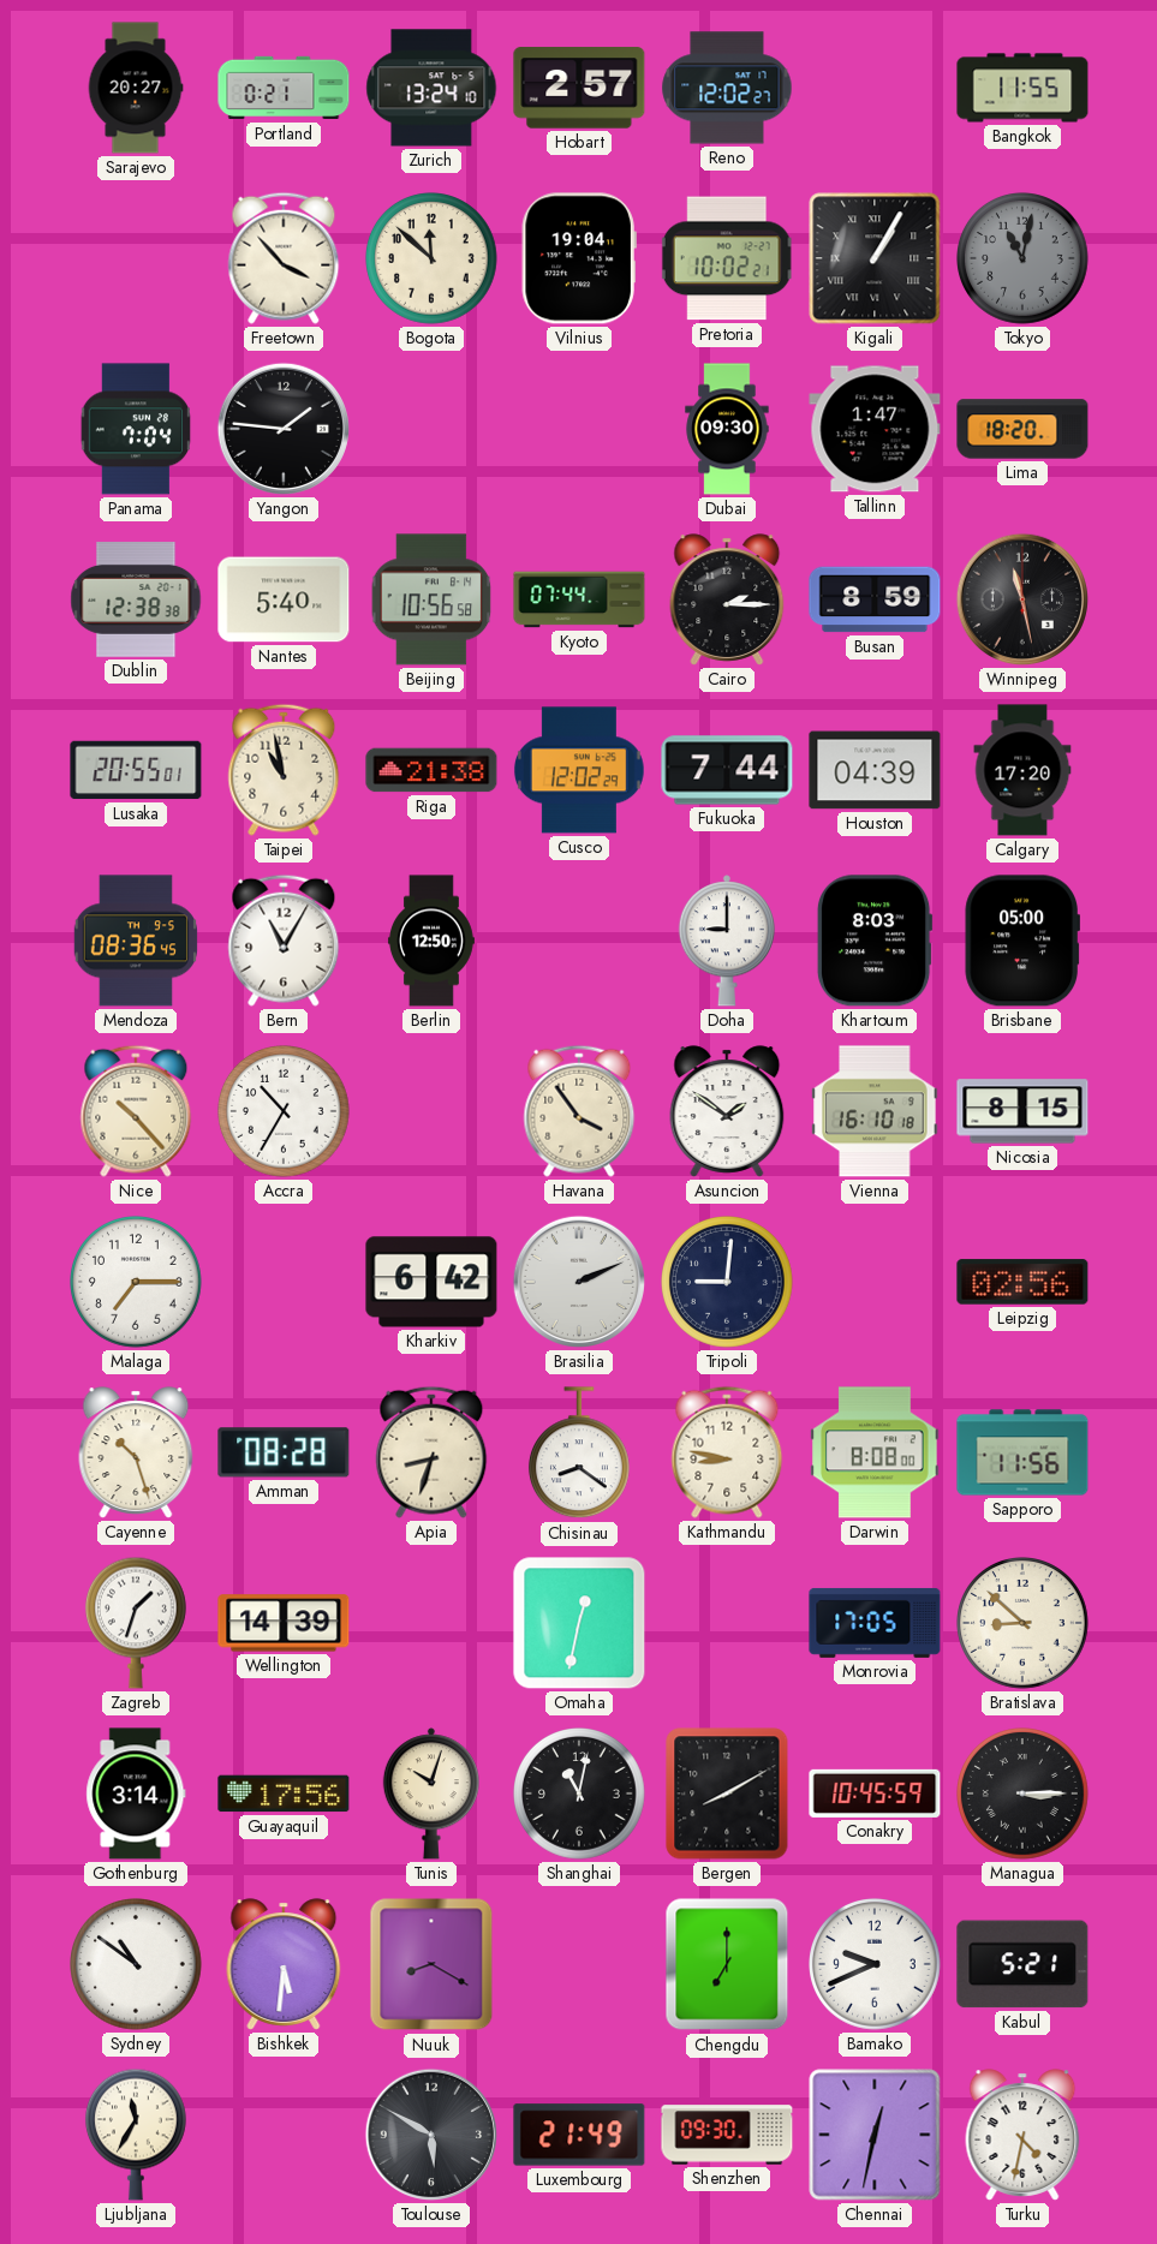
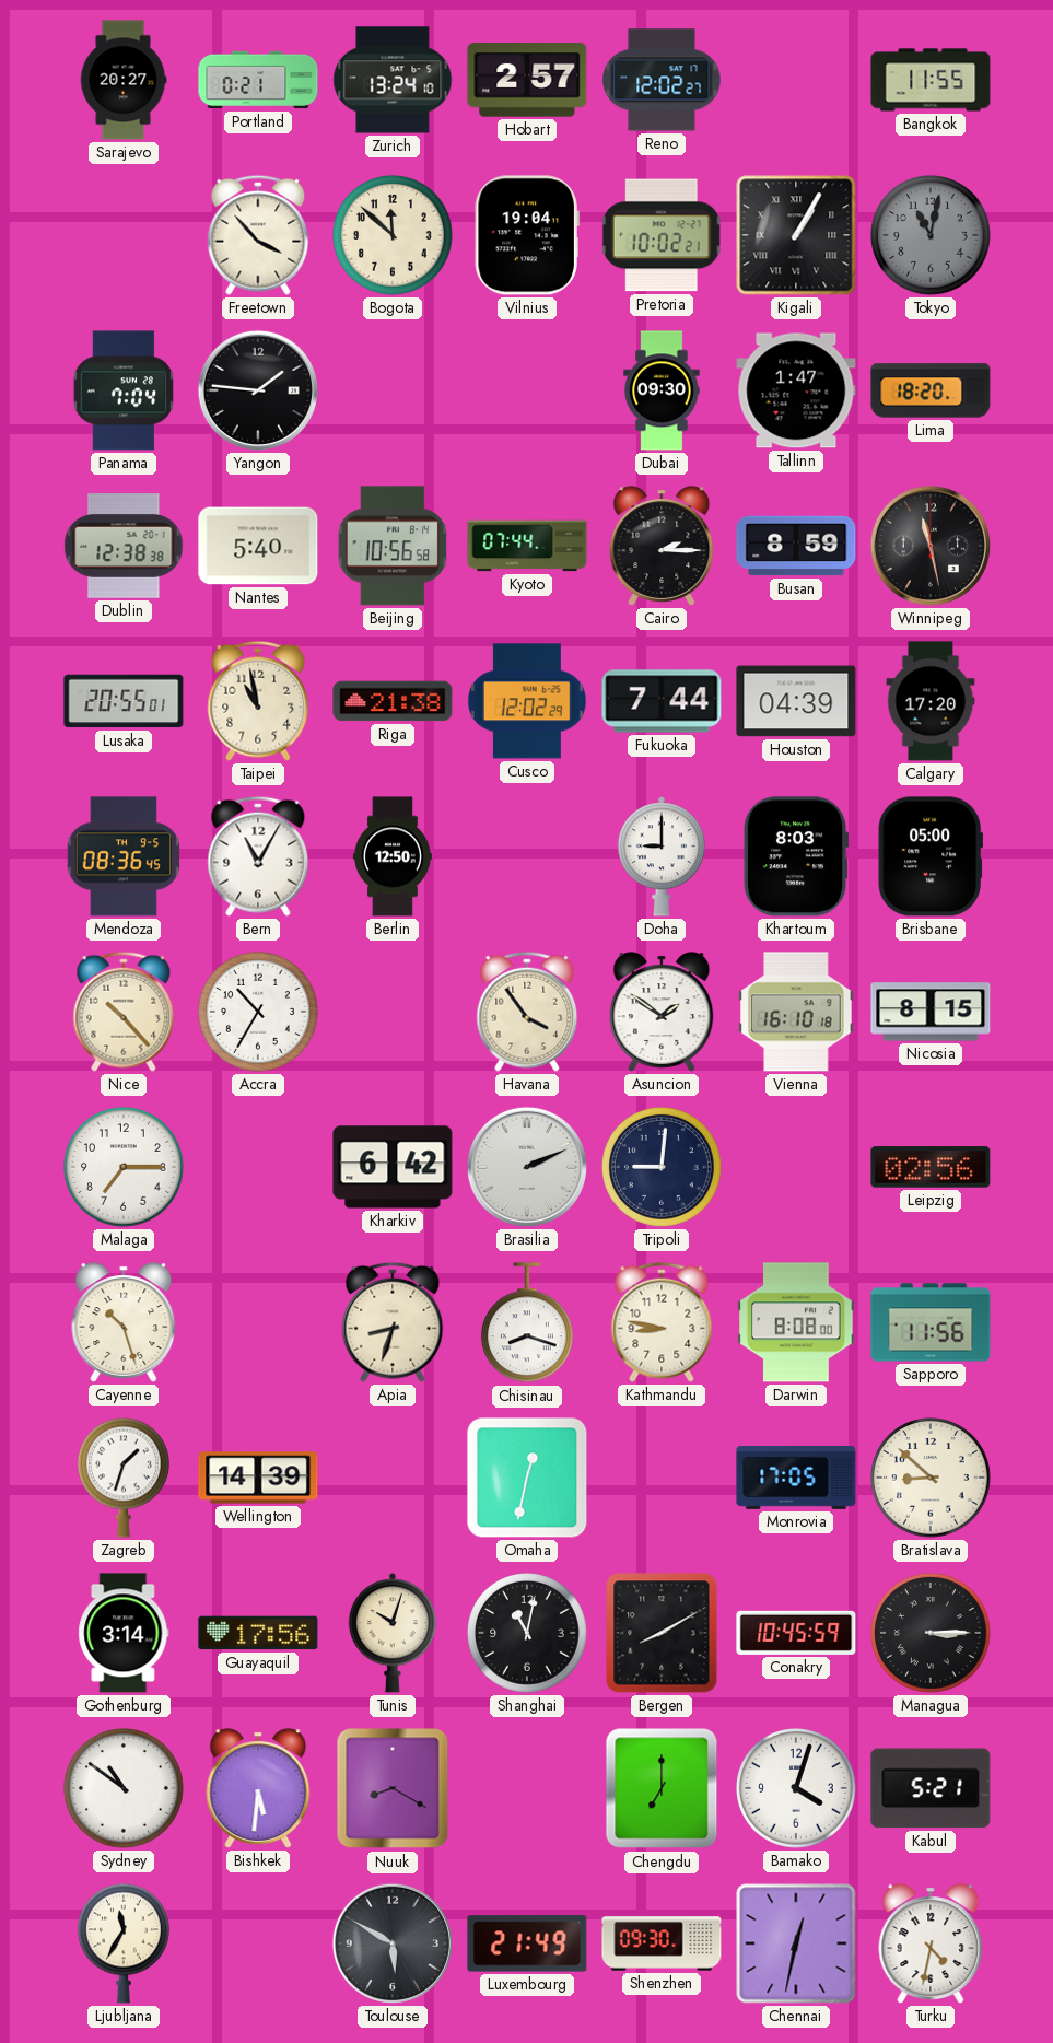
Amman: 08:28 -> none (284, 1452)
Chisinau: 8:21 -> 8:18 (527, 1323)
Bamako: 9:41 -> 4:03 (797, 1789)
